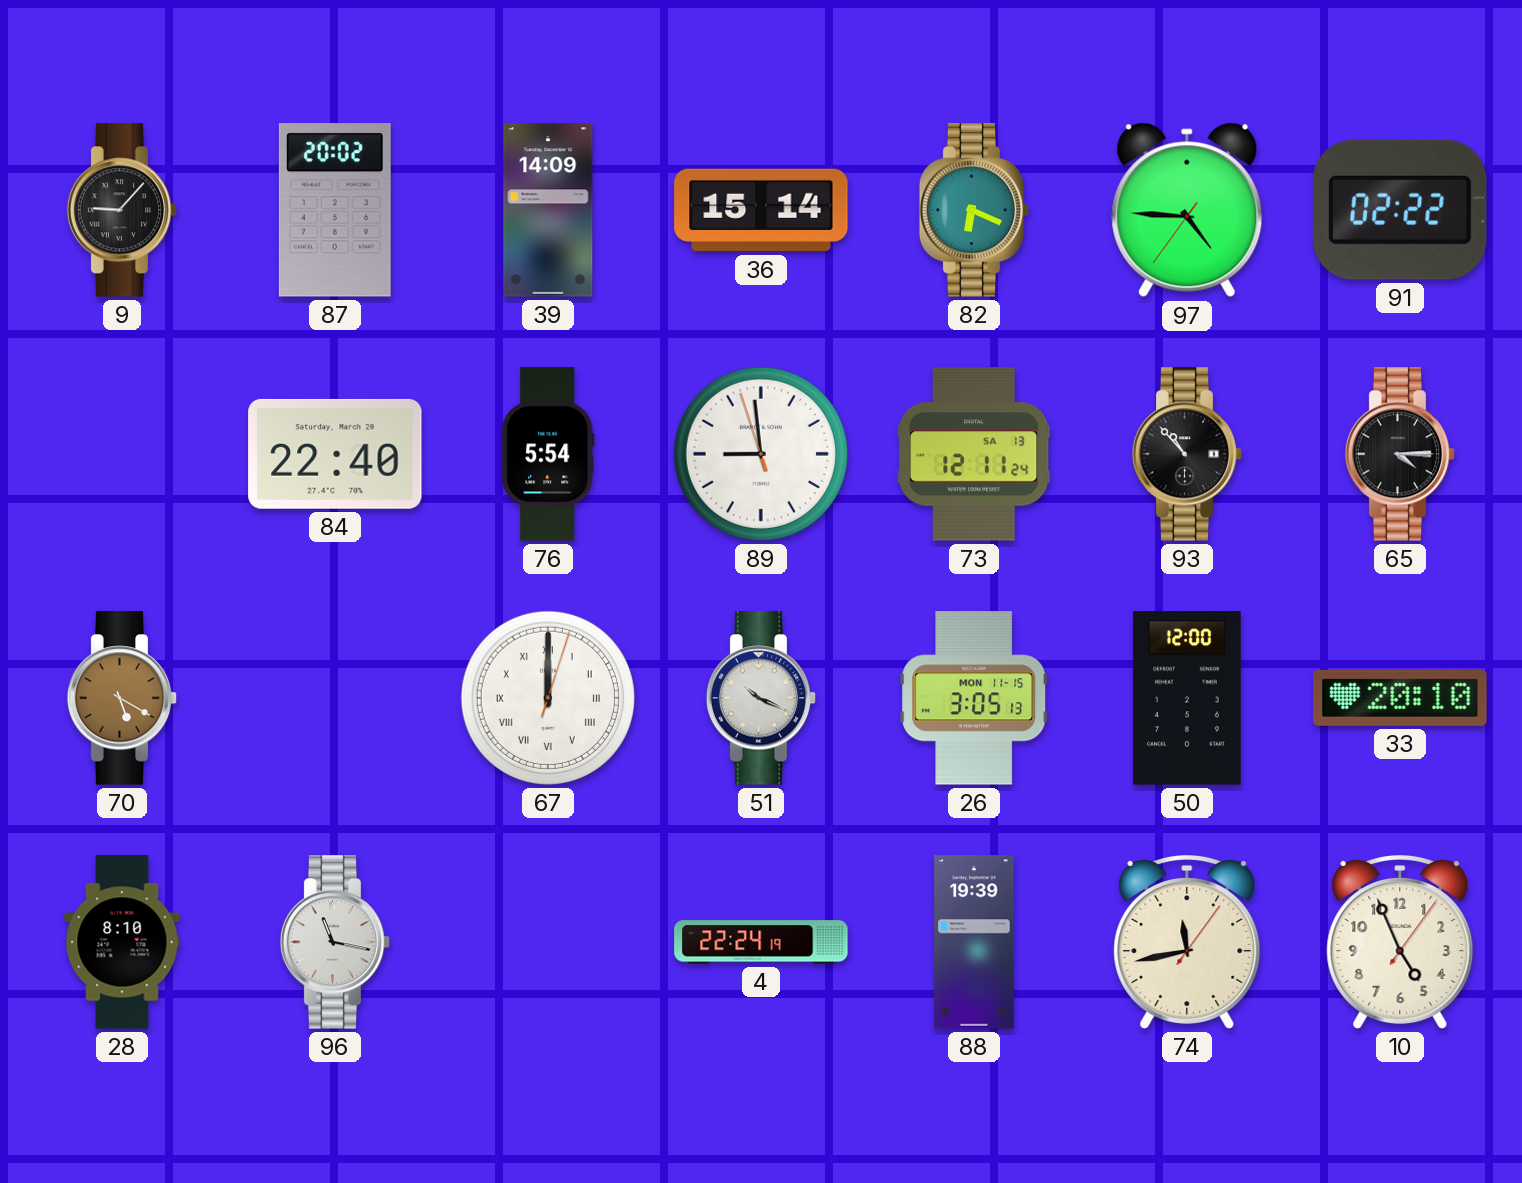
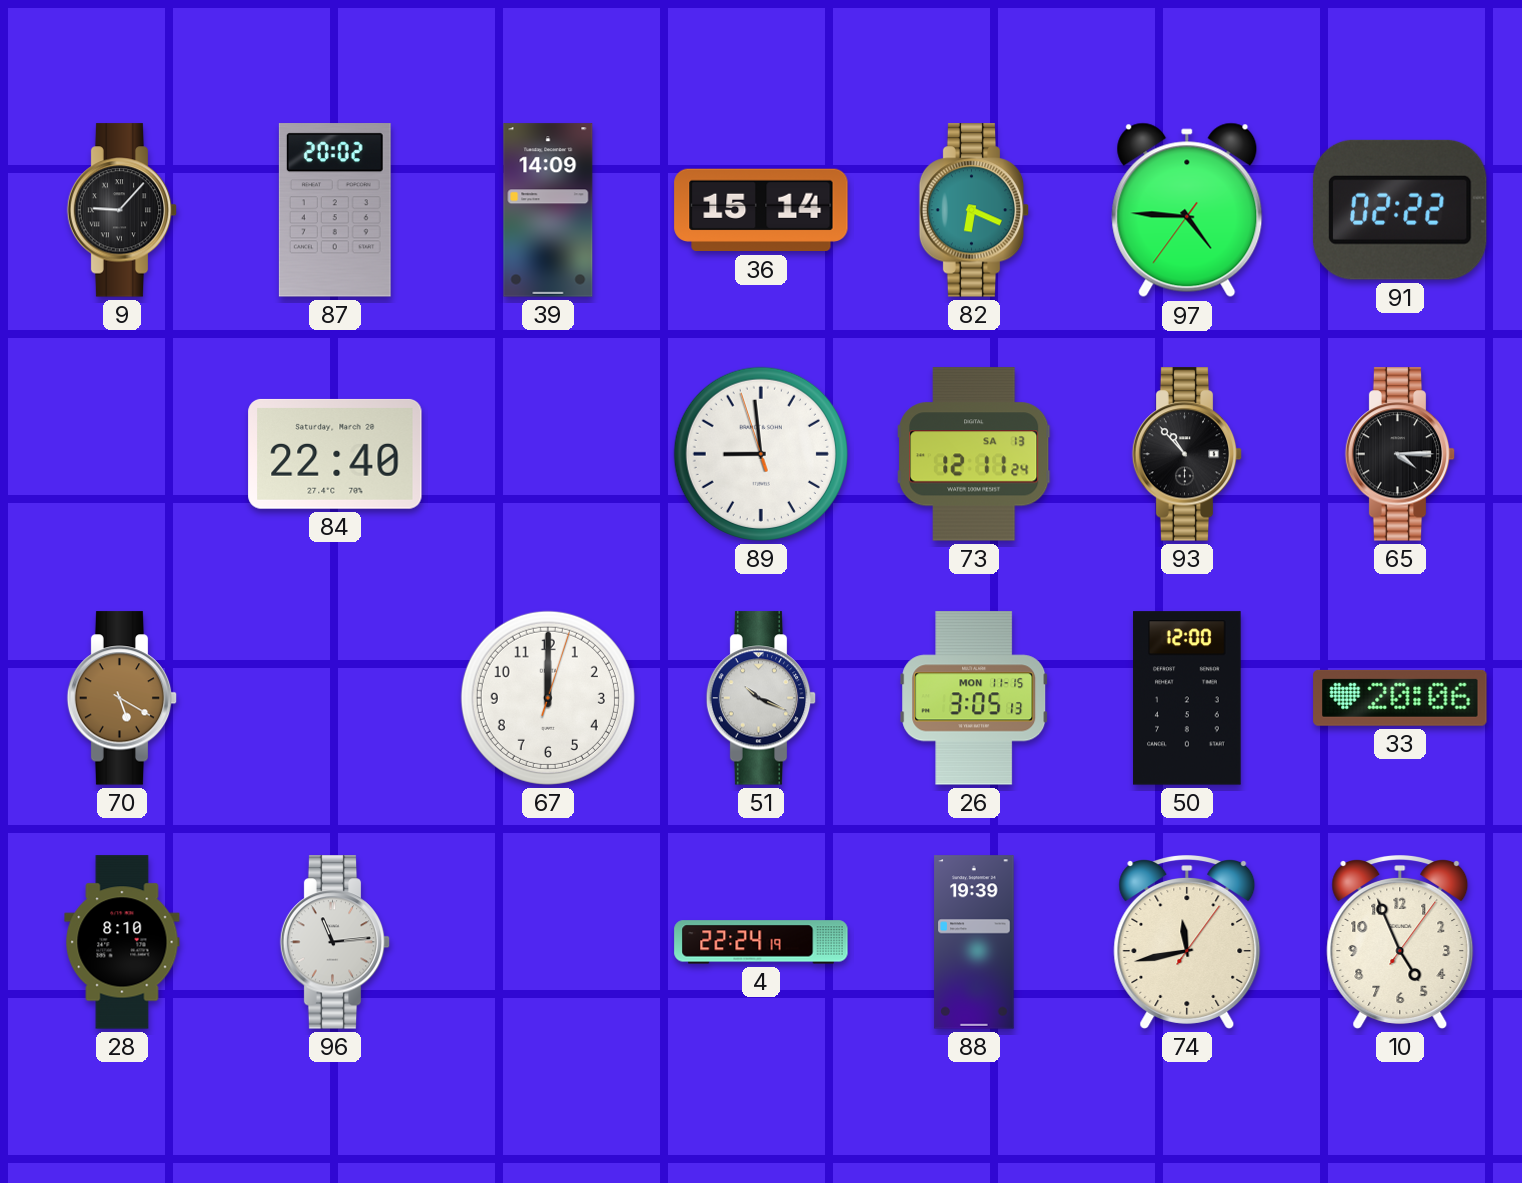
76: 5:54 -> none (548, 454)
67 numerals: Roman -> Arabic (548, 698)
33: 20:10 -> 20:06 (1400, 698)
96: 11:17 -> 11:14 (335, 942)
